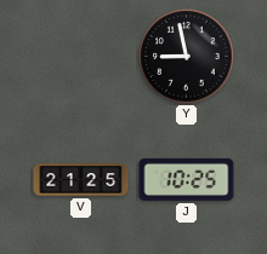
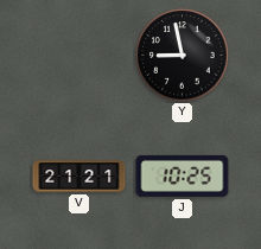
V: 21:25 -> 21:21 (79, 177)
